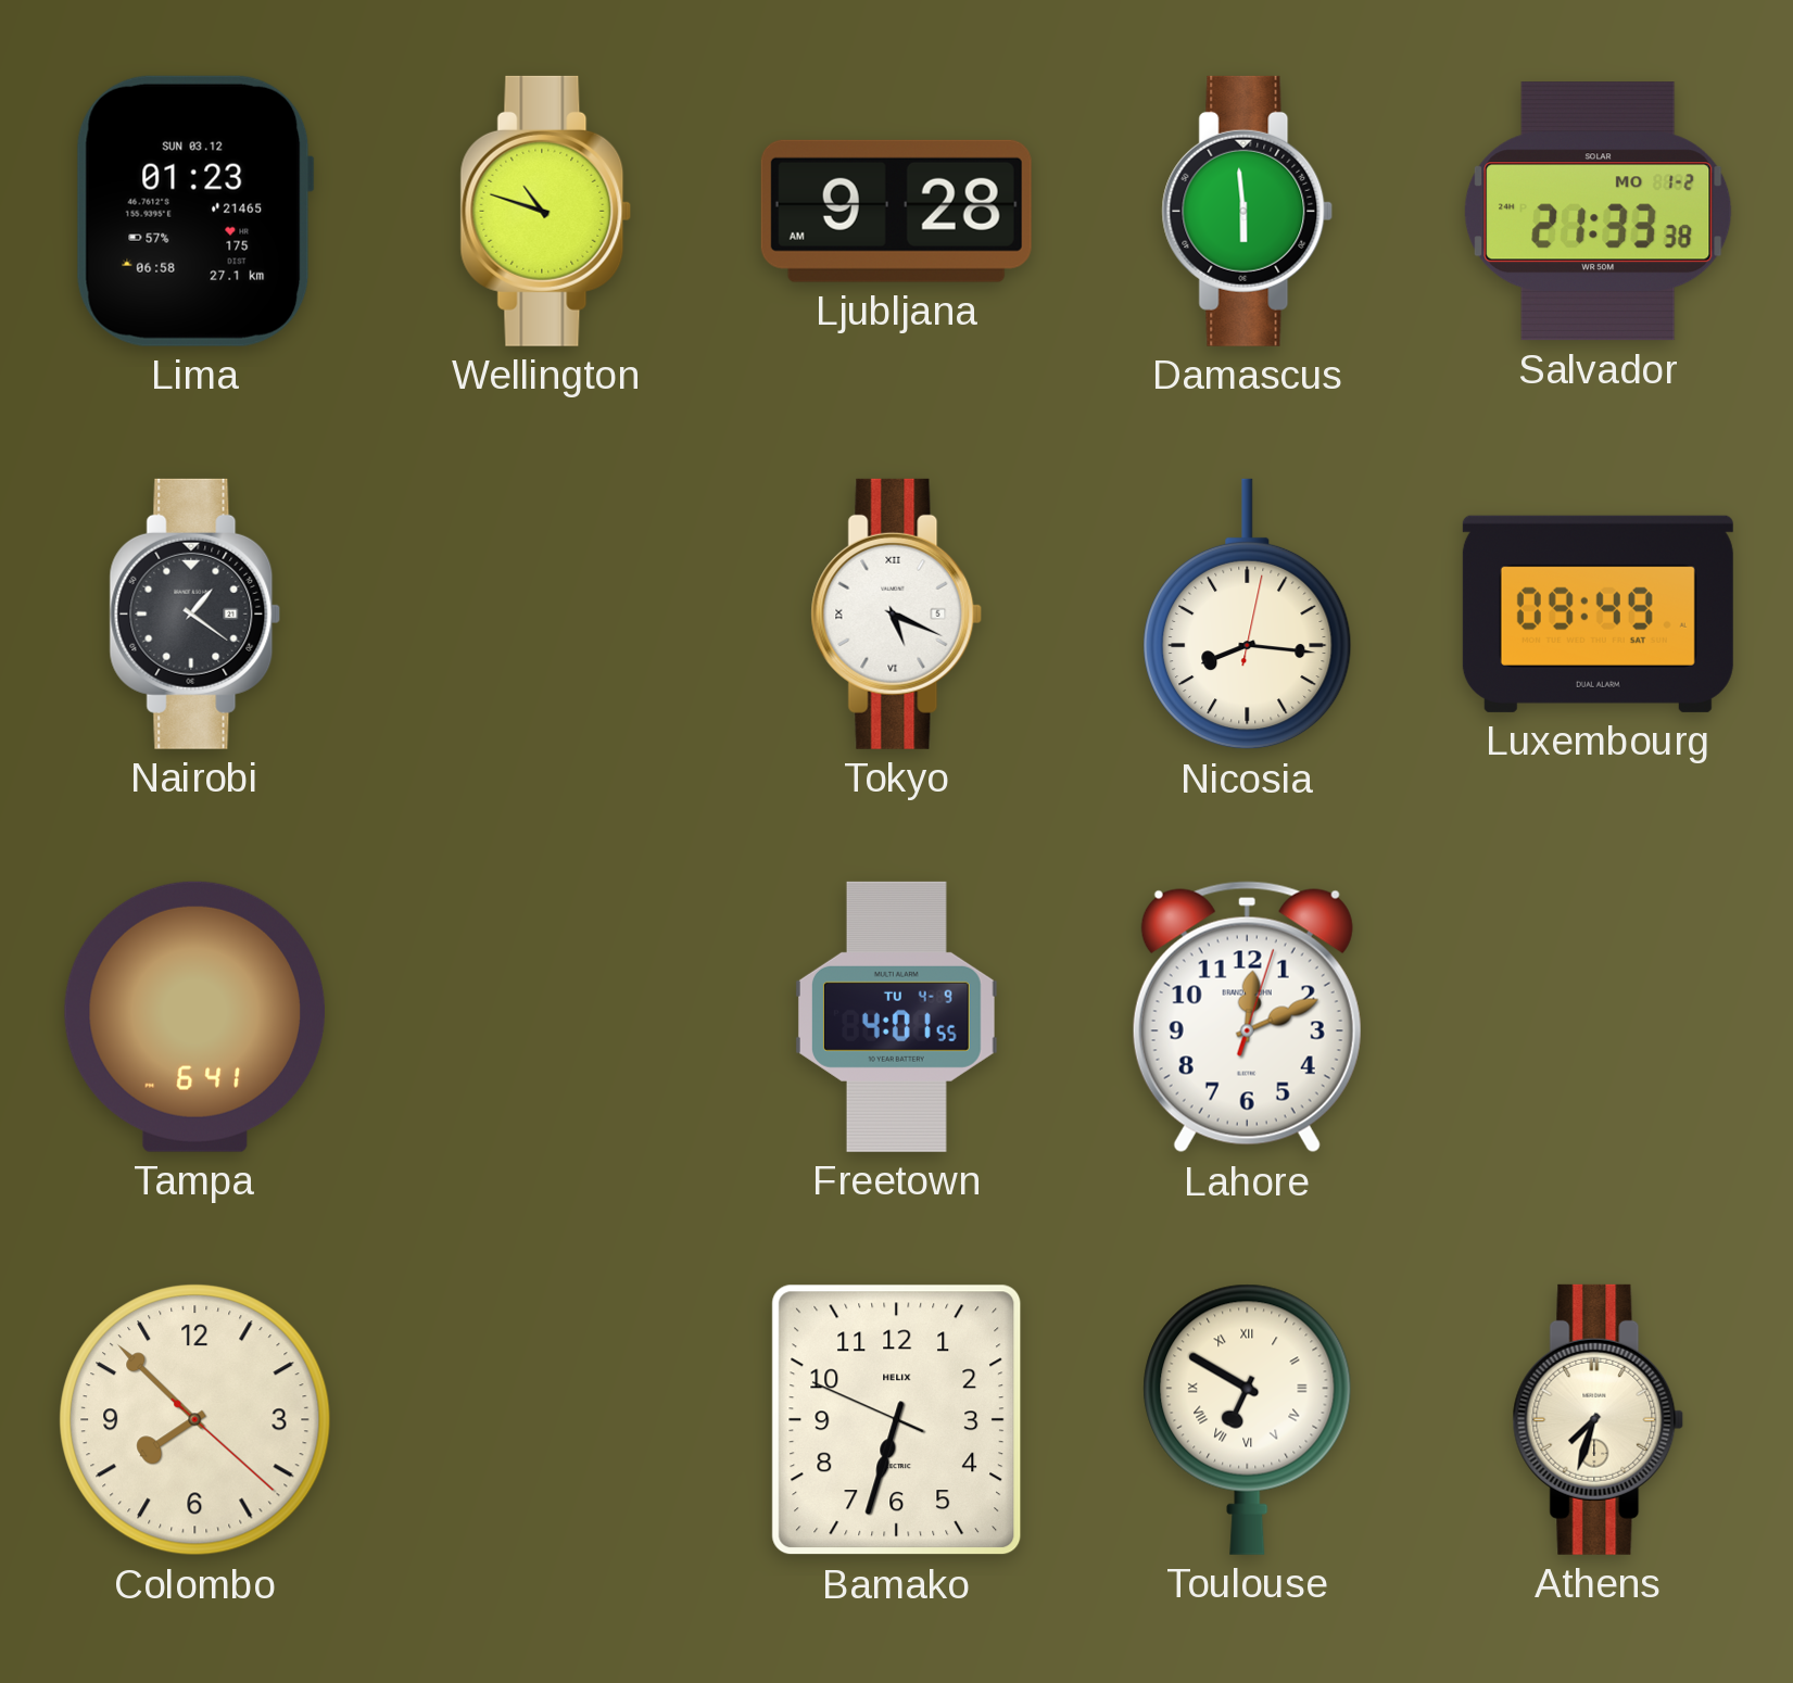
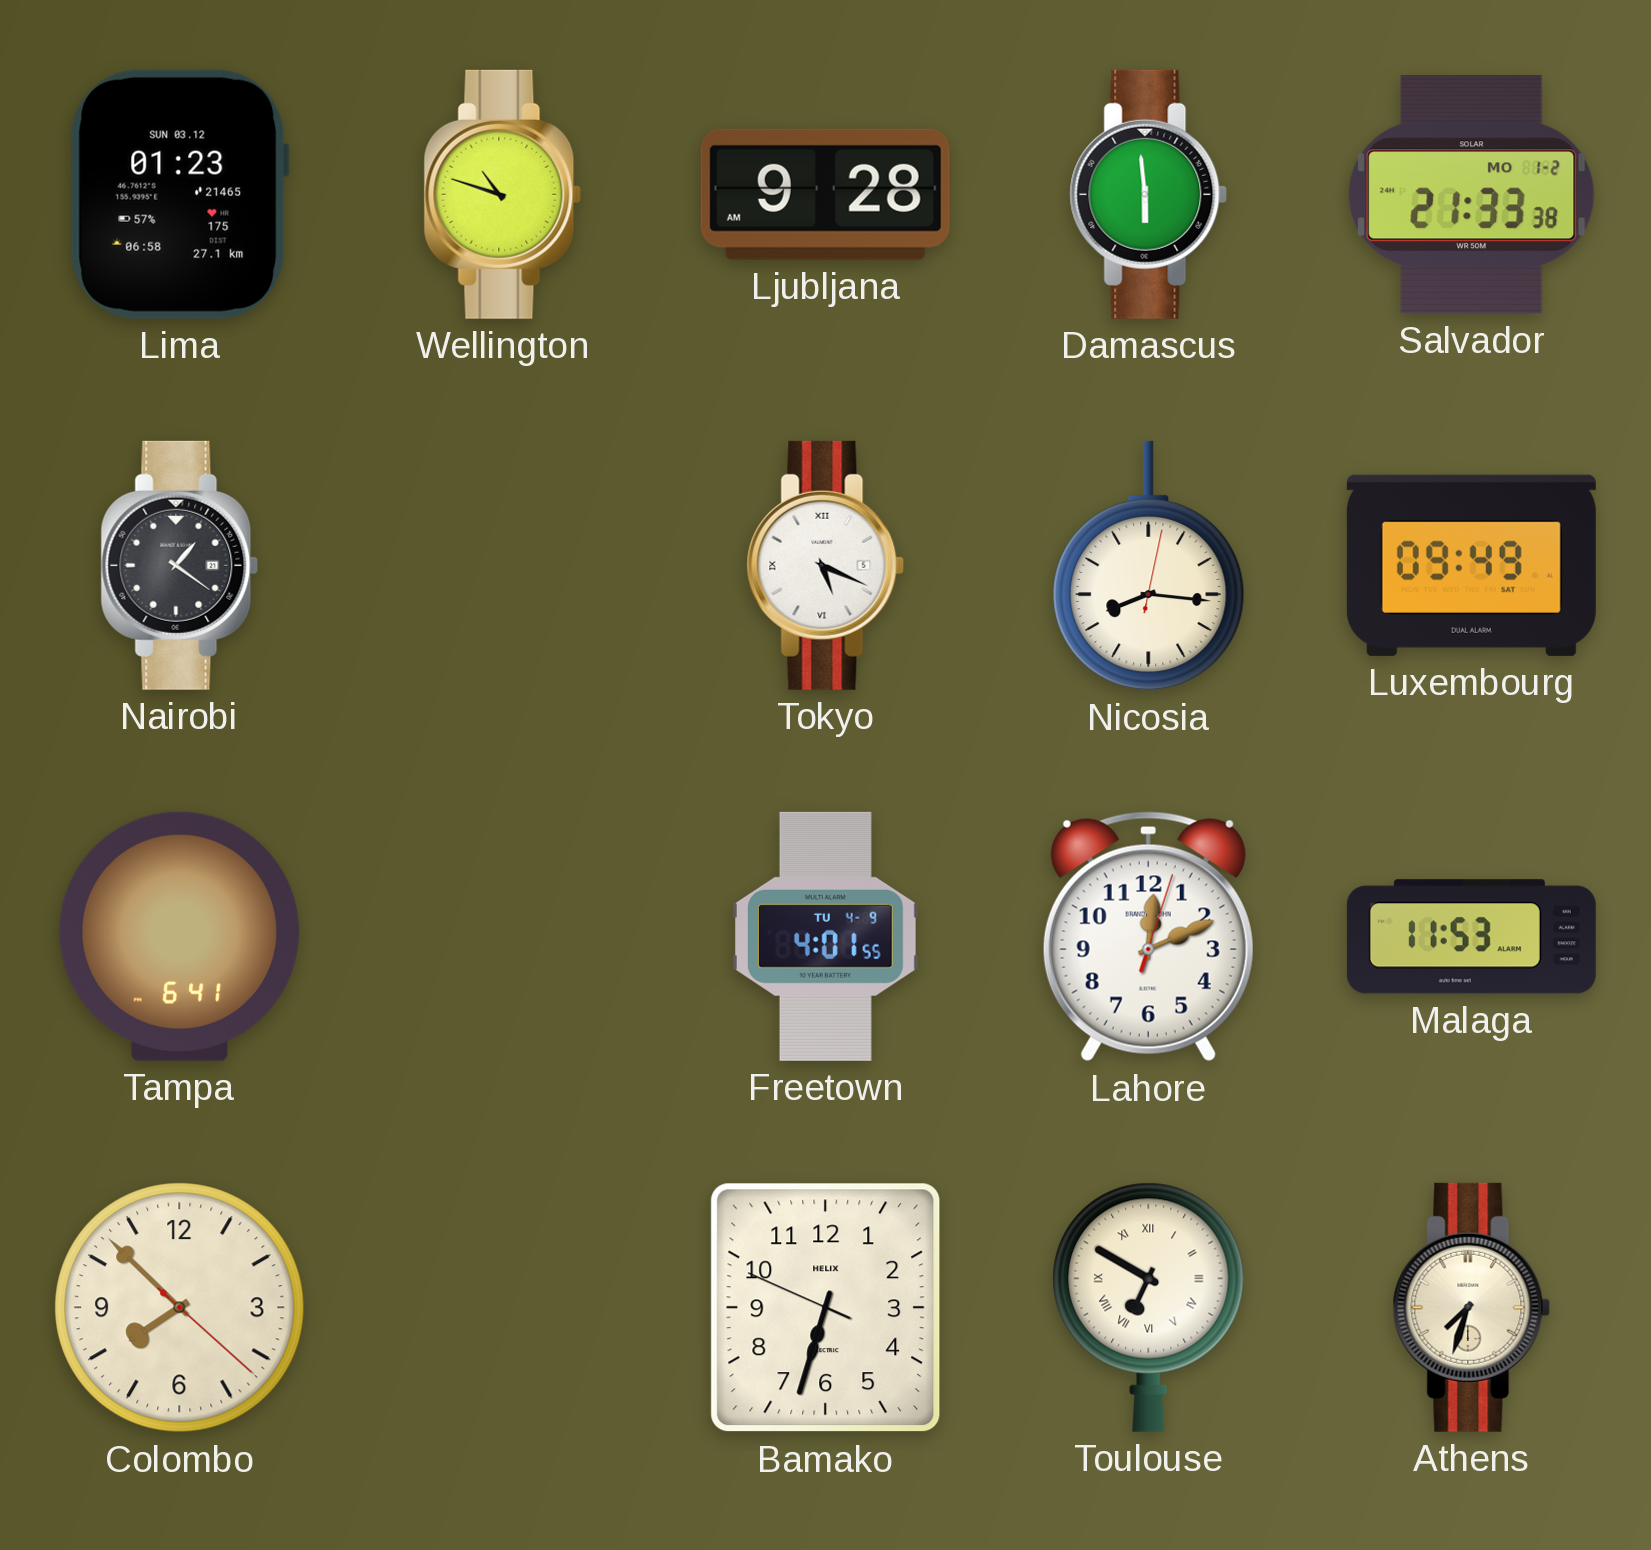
Malaga: none -> 11:53 (1471, 937)
